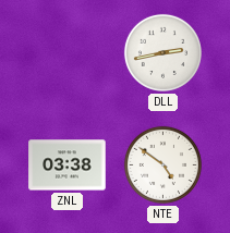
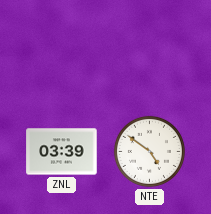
DLL: 2:43 -> none (162, 52)
ZNL: 03:38 -> 03:39 (62, 152)
